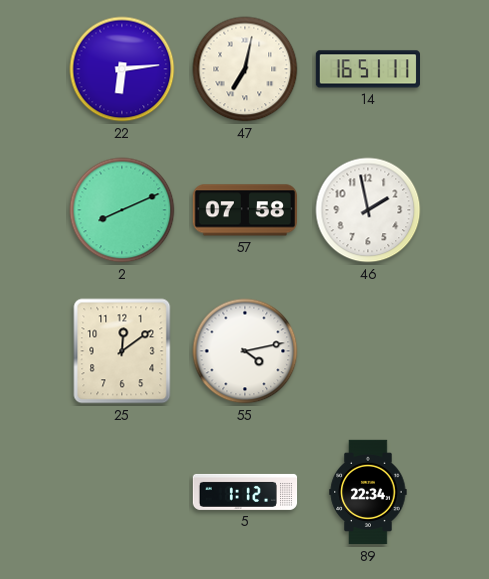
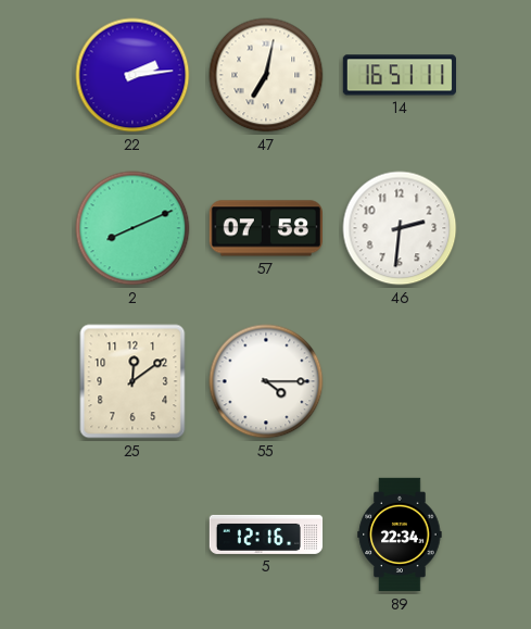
22: 6:14 -> 2:14 (132, 75)
46: 1:58 -> 2:31 (400, 228)
55: 4:13 -> 4:15 (266, 381)
5: 1:12 -> 12:16 (266, 534)
